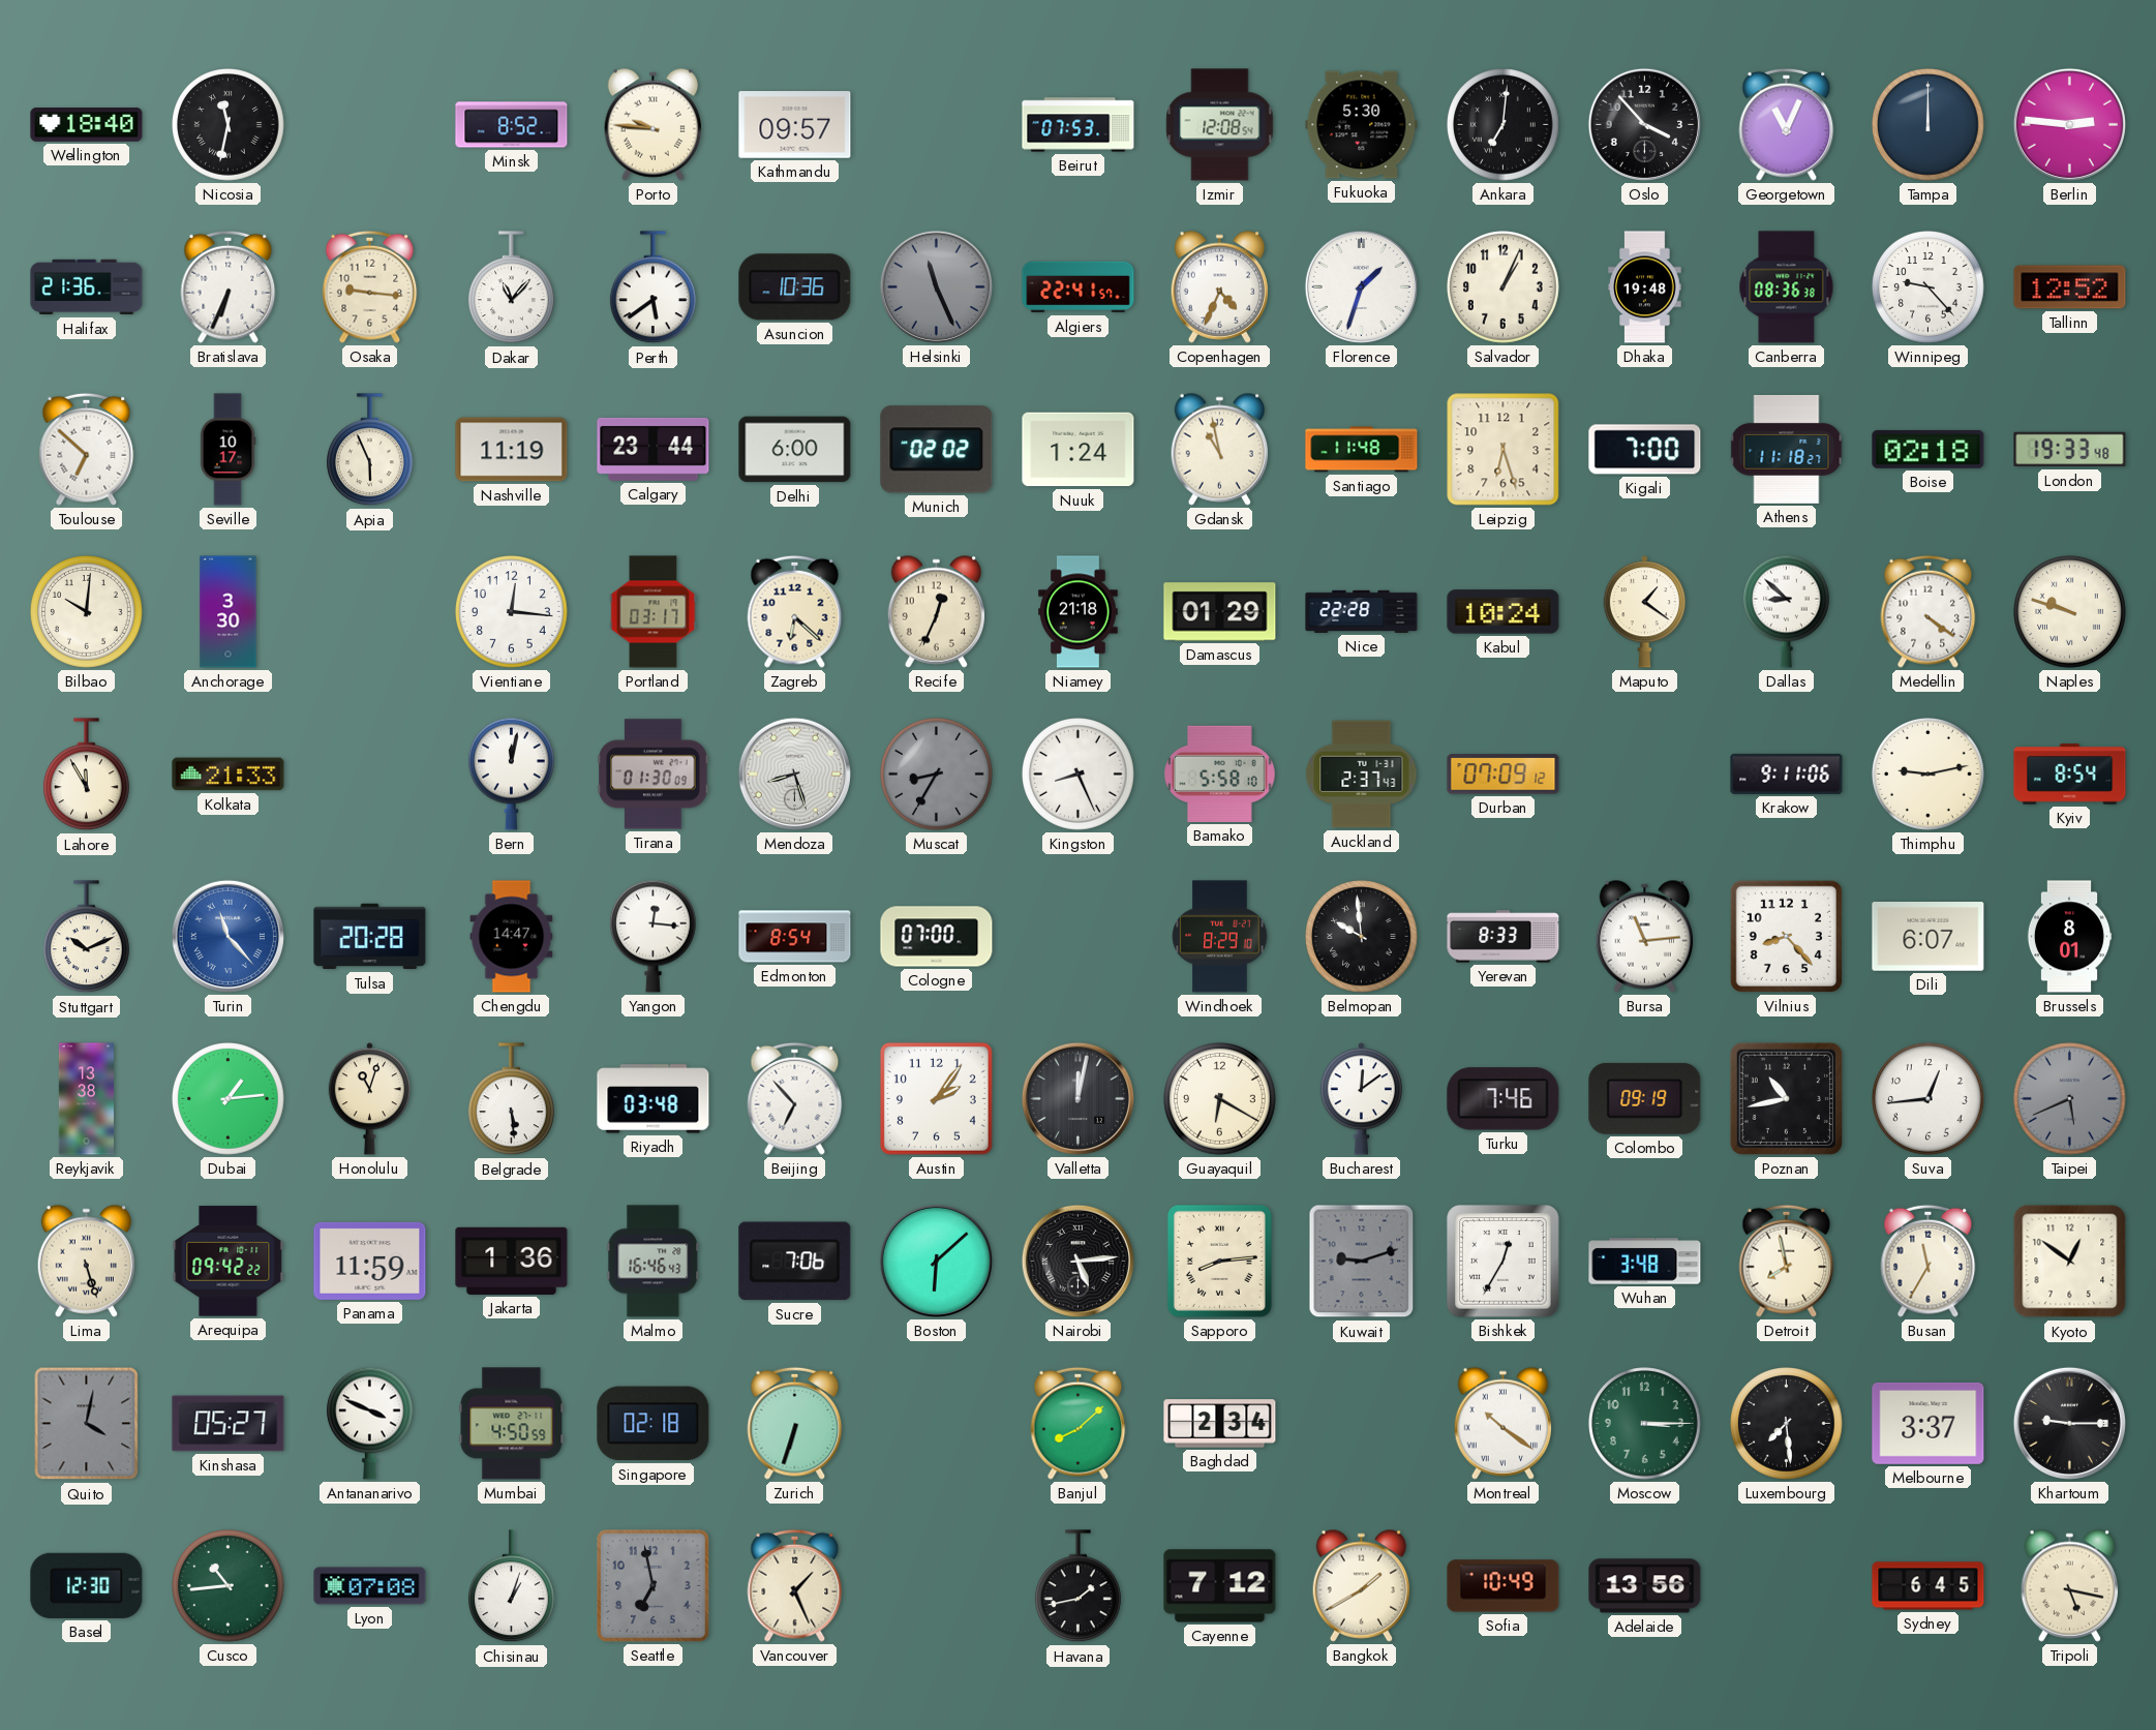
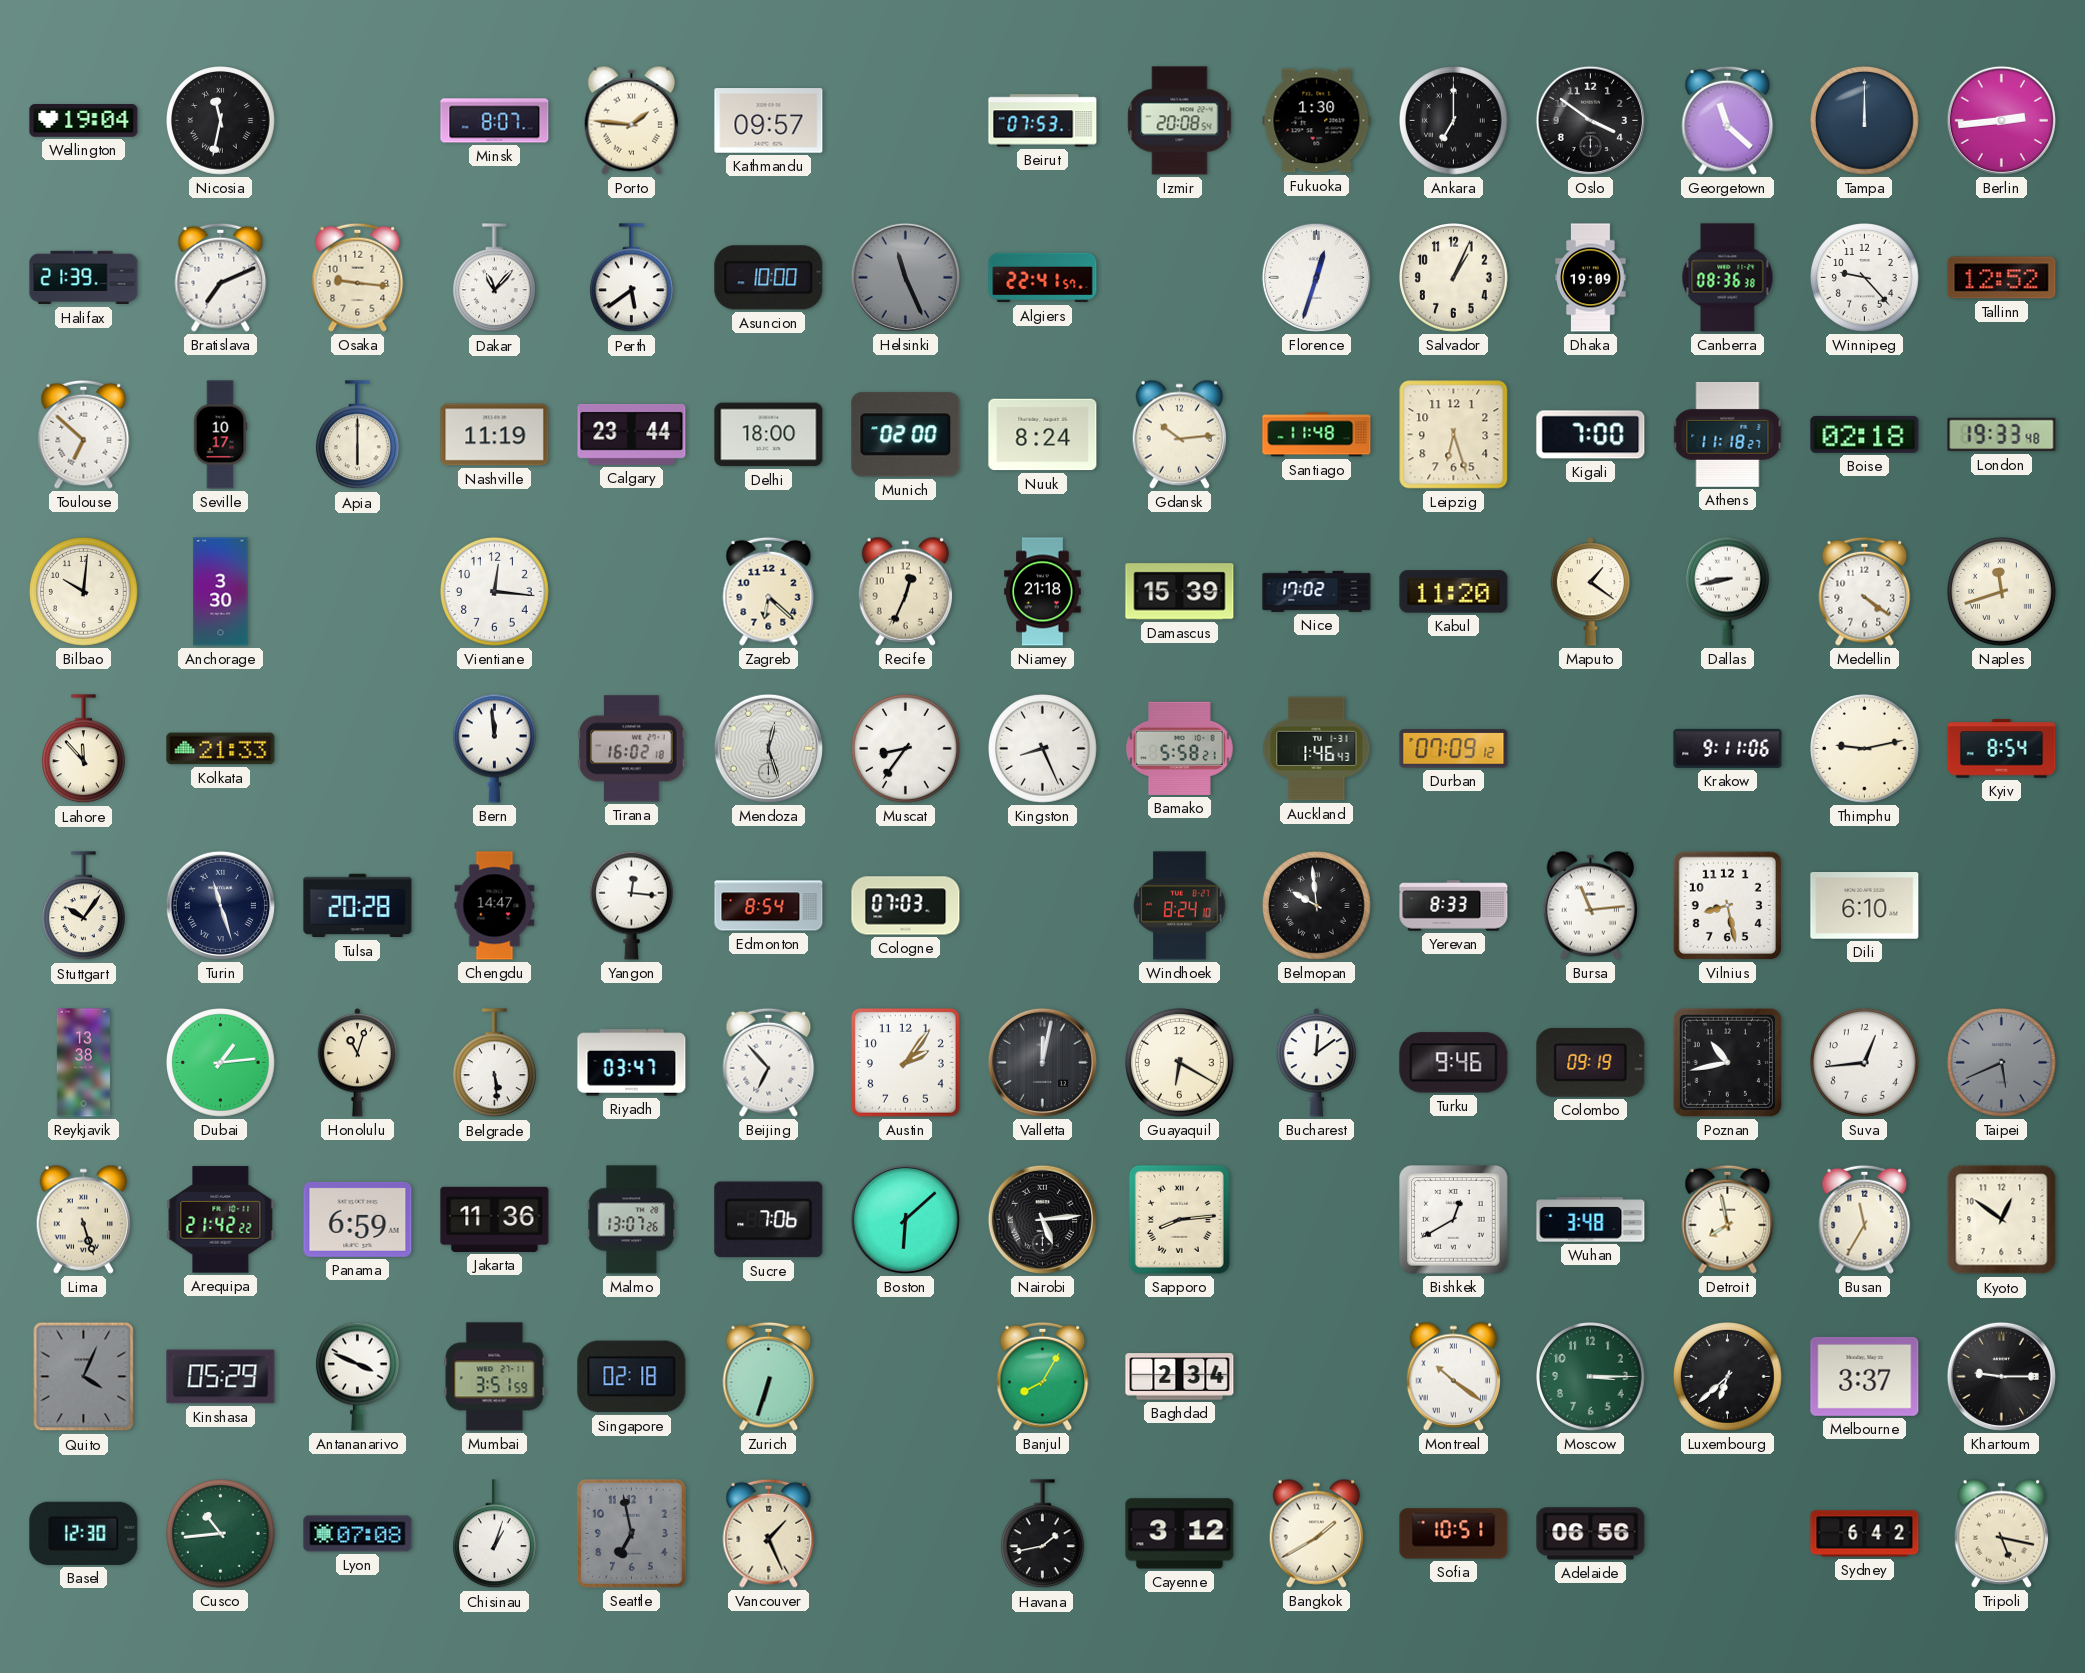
Wellington: 18:40 -> 19:04 (84, 121)
Minsk: 8:52 -> 8:07 (495, 121)
Porto: 9:46 -> 1:46 (632, 120)
Izmir: 12:08 -> 20:08 (1180, 121)
Fukuoka: 5:30 -> 1:30 (1317, 121)
Ankara: 7:01 -> 7:00 (1454, 121)
Oslo: 3:53 -> 3:51 (1590, 120)
Georgetown: 11:04 -> 11:22 (1728, 120)
Berlin: 2:46 -> 2:44 (2001, 120)
Halifax: 21:36 -> 21:39 (84, 278)
Bratislava: 6:34 -> 7:11 (221, 277)
Asuncion: 10:36 -> 10:00 (769, 278)
Copenhagen: 4:34 -> none (1220, 286)
Florence: 1:33 -> 12:33 (1316, 277)
Dhaka: 19:48 -> 19:09 (1591, 278)
Apia: 5:56 -> 6:00 (358, 435)
Delhi: 6:00 -> 18:00 (769, 435)
Munich: 02:02 -> 02:00 (906, 435)
Nuuk: 1:24 -> 8:24 (1043, 435)
Gdansk: 10:58 -> 10:14 (1180, 434)
Portland: 03:17 -> none (654, 612)
Damascus: 01:29 -> 15:39 (1180, 592)
Nice: 22:28 -> 17:02 (1317, 591)
Kabul: 10:24 -> 11:20 (1454, 592)
Dallas: 8:52 -> 8:43 (1728, 591)
Naples: 9:48 -> 11:42 (2002, 592)
Lahore: 11:55 -> 11:53 (84, 749)
Bern: 12:02 -> 11:59 (495, 748)
Tirana: 01:30 -> 16:02 (632, 749)
Mendoza: 8:27 -> 12:27 (768, 748)
Muscat: 8:35 -> 8:36 (906, 749)
Muscat dial: grey -> white (906, 749)
Bamako: 5:58:10 -> 5:58:21 (1180, 748)
Auckland: 2:37 -> 1:46 (1317, 749)
Stuttgart: 10:11 -> 10:06 (84, 906)
Turin: 11:23 -> 11:27 (220, 905)
Turin dial: blue -> navy (220, 905)
Cologne: 07:00 -> 07:03 (906, 906)
Windhoek: 8:29 -> 8:24 (1180, 906)
Vilnius: 8:23 -> 8:28 (1727, 905)
Dili: 6:07 -> 6:10 (1865, 906)
Brussels: 8:01 -> none (2069, 937)
Riyadh: 03:48 -> 03:47 (632, 1063)
Turku: 7:46 -> 9:46 (1454, 1063)
Arequipa: 09:42 -> 21:42 (221, 1220)
Panama: 11:59 -> 6:59 (358, 1219)
Jakarta: 1:36 -> 11:36 (495, 1219)
Malmo: 16:46 -> 13:07 (632, 1220)
Kuwait: 9:12 -> none (1362, 1262)
Bishkek: 12:35 -> 12:40 (1454, 1220)
Quito: 4:02 -> 4:04 (84, 1377)
Kinshasa: 05:27 -> 05:29 (221, 1377)
Mumbai: 4:50 -> 3:51 (495, 1377)
Banjul: 8:08 -> 8:05 (1043, 1376)
Luxembourg: 7:29 -> 6:38 (1728, 1377)
Cayenne: 7:12 -> 3:12 (1180, 1534)
Sofia: 10:49 -> 10:51 (1454, 1534)
Adelaide: 13:56 -> 06:56 (1591, 1534)
Sydney: 6:45 -> 6:42 (1865, 1534)
